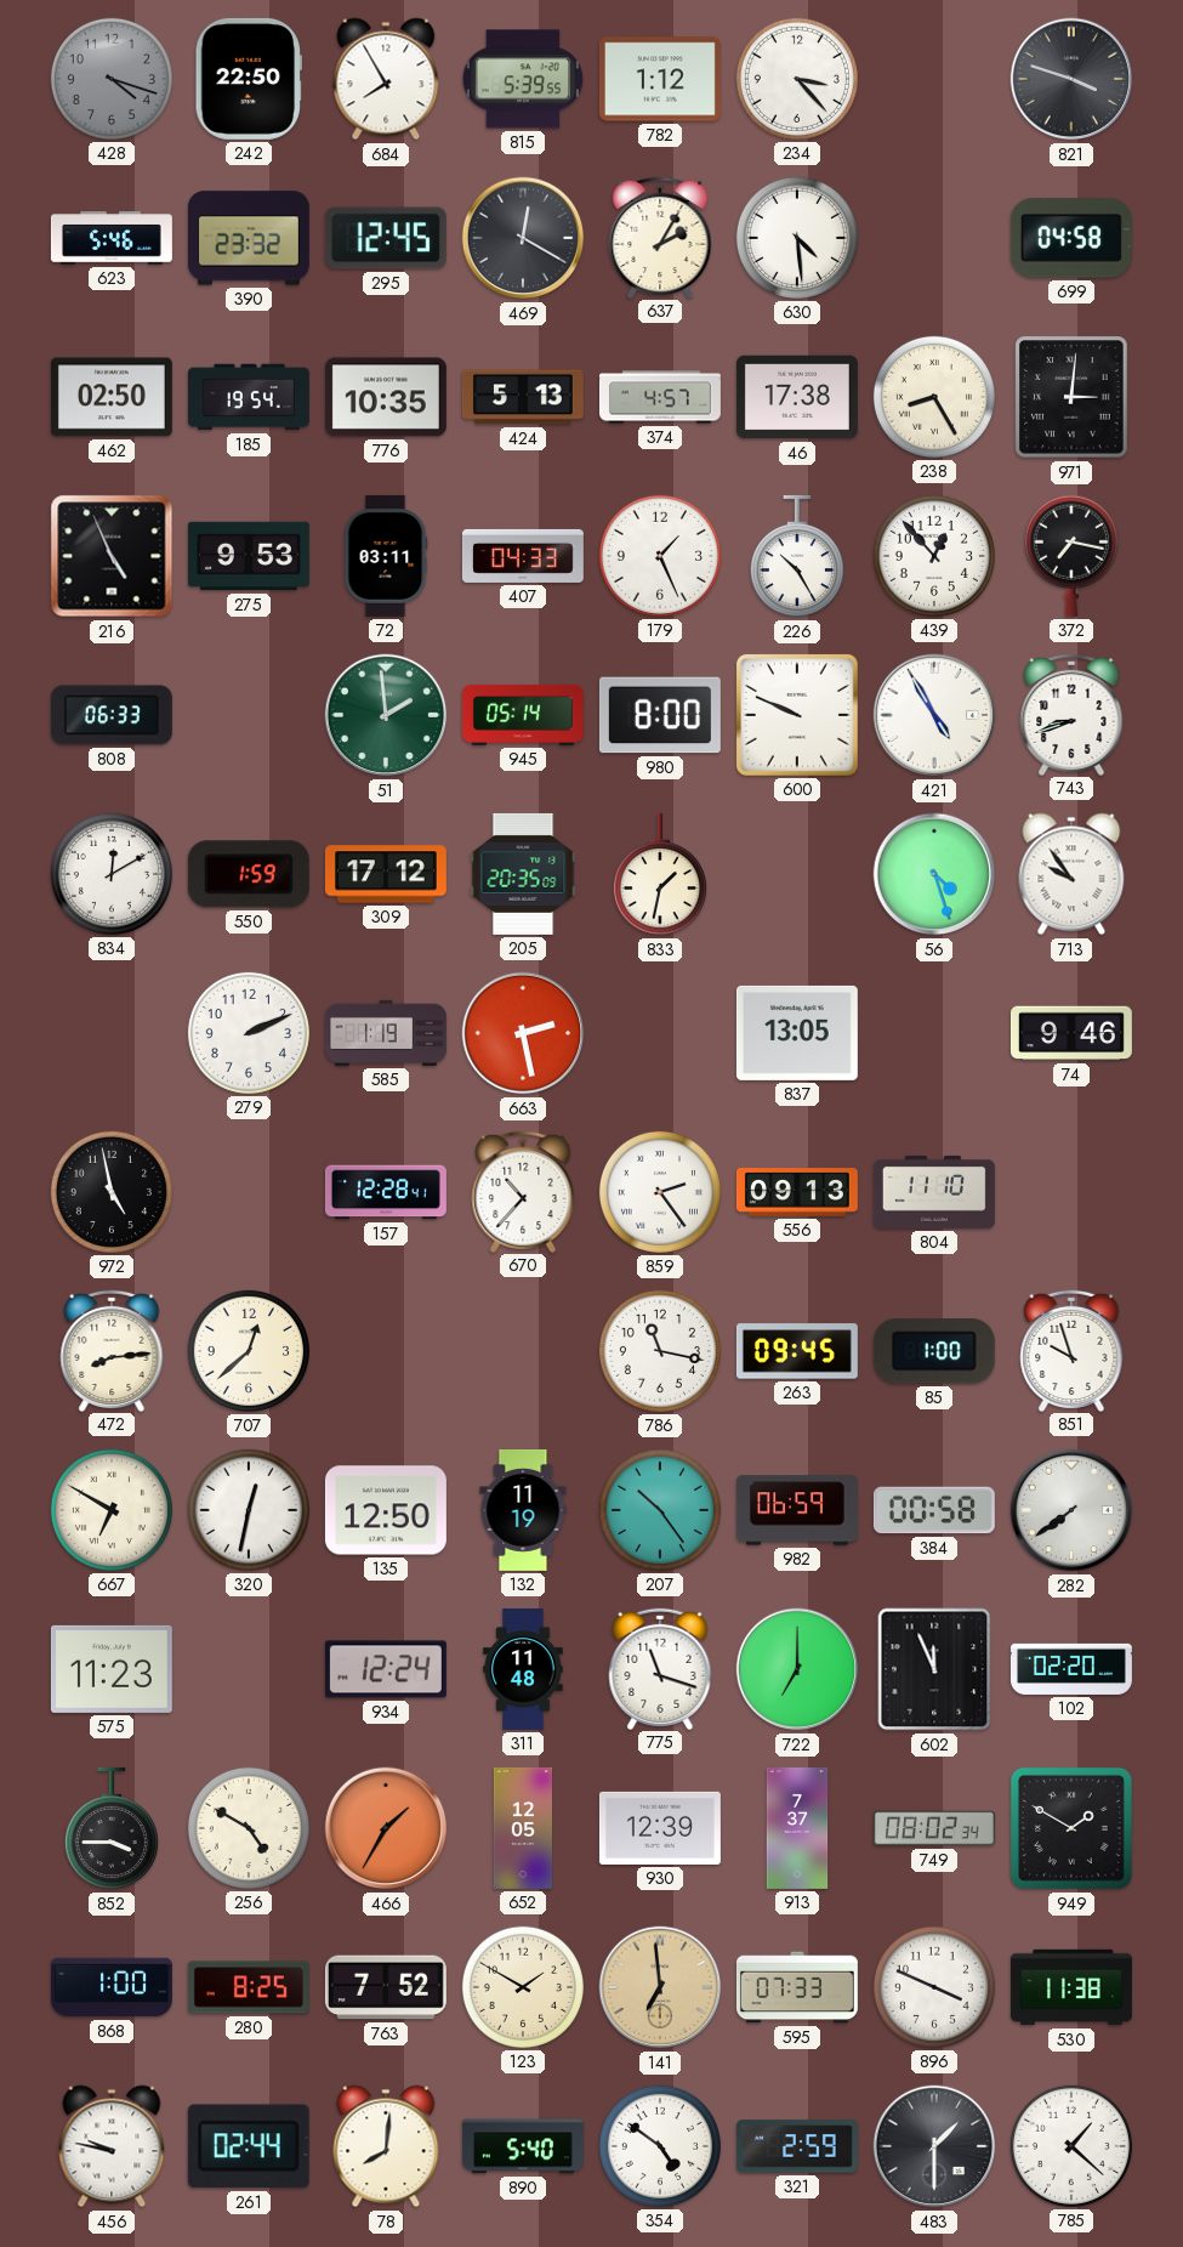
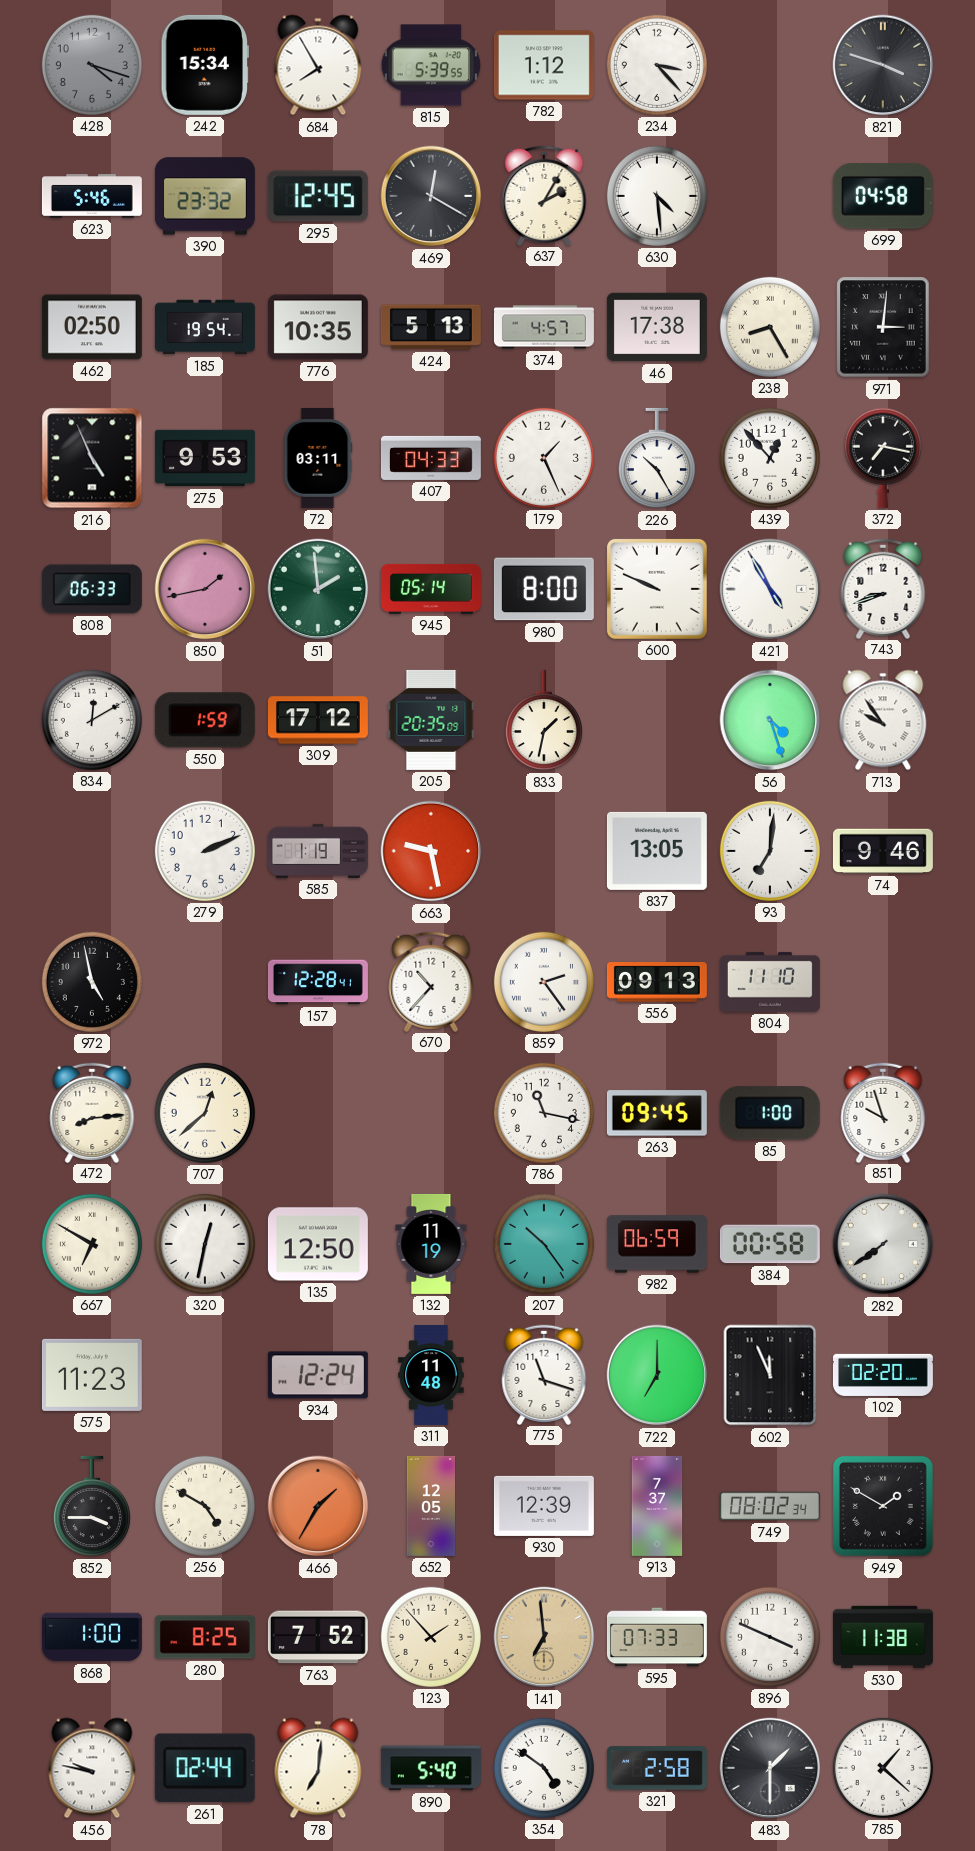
242: 22:50 -> 15:34 (204, 65)
850: none -> 1:43 (205, 589)
663: 2:28 -> 9:28 (431, 851)
93: none -> 7:01 (770, 851)
123: 1:50 -> 1:53 (431, 1637)
78: 8:01 -> 7:01 (318, 1768)
321: 2:59 -> 2:58 (657, 1768)
